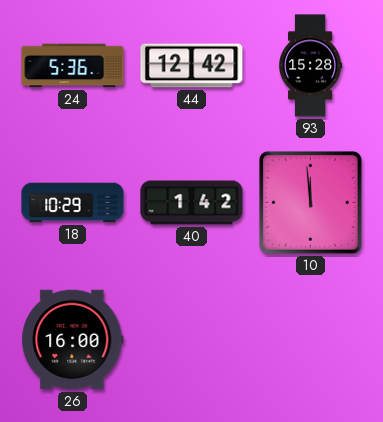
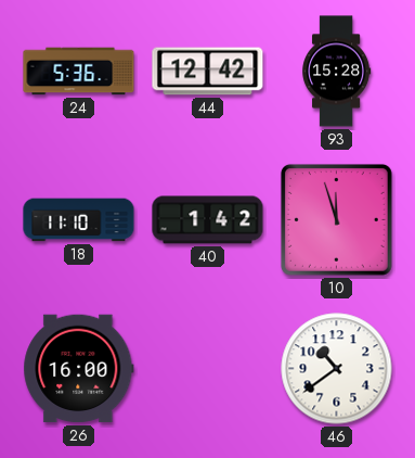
18: 10:29 -> 11:10 (79, 220)
10: 11:59 -> 11:57 (336, 219)
46: none -> 10:39 (337, 369)
